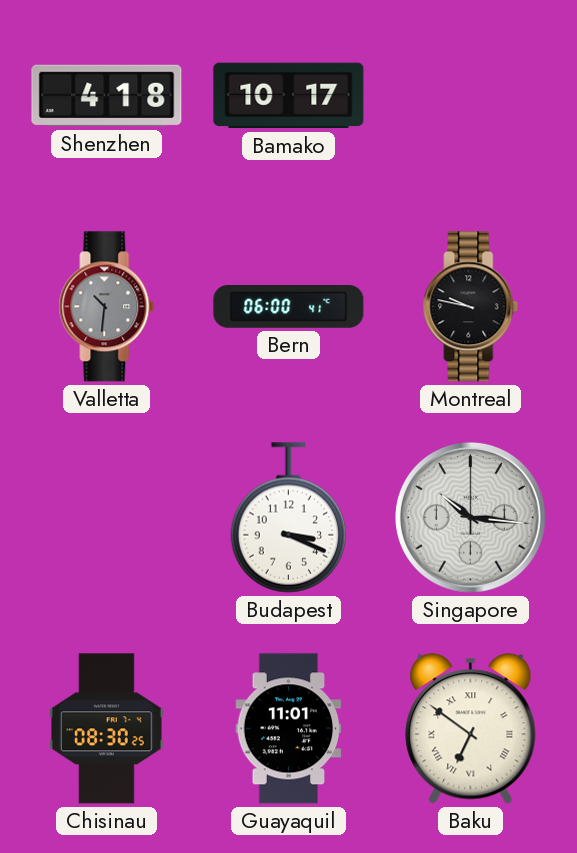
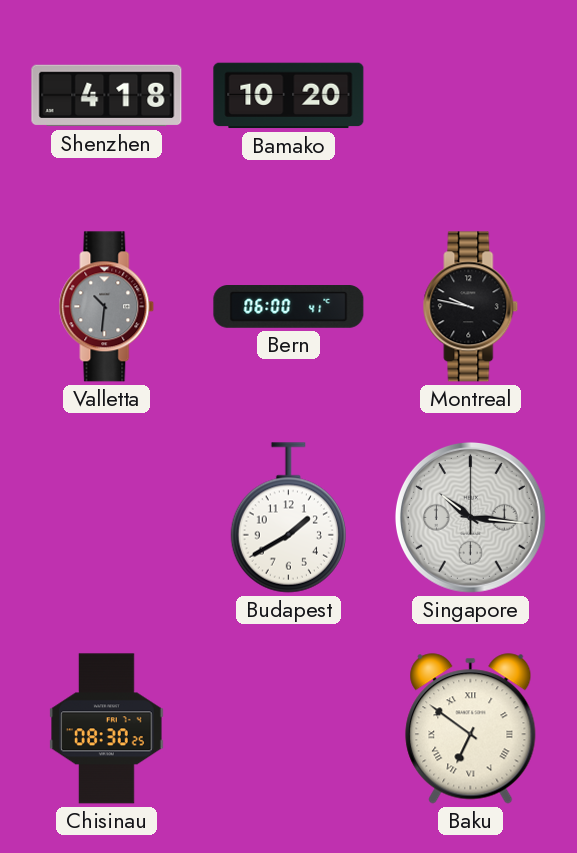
Bamako: 10:17 -> 10:20 (289, 96)
Budapest: 3:19 -> 1:40 (288, 518)
Guayaquil: 11:01 -> none (289, 729)
